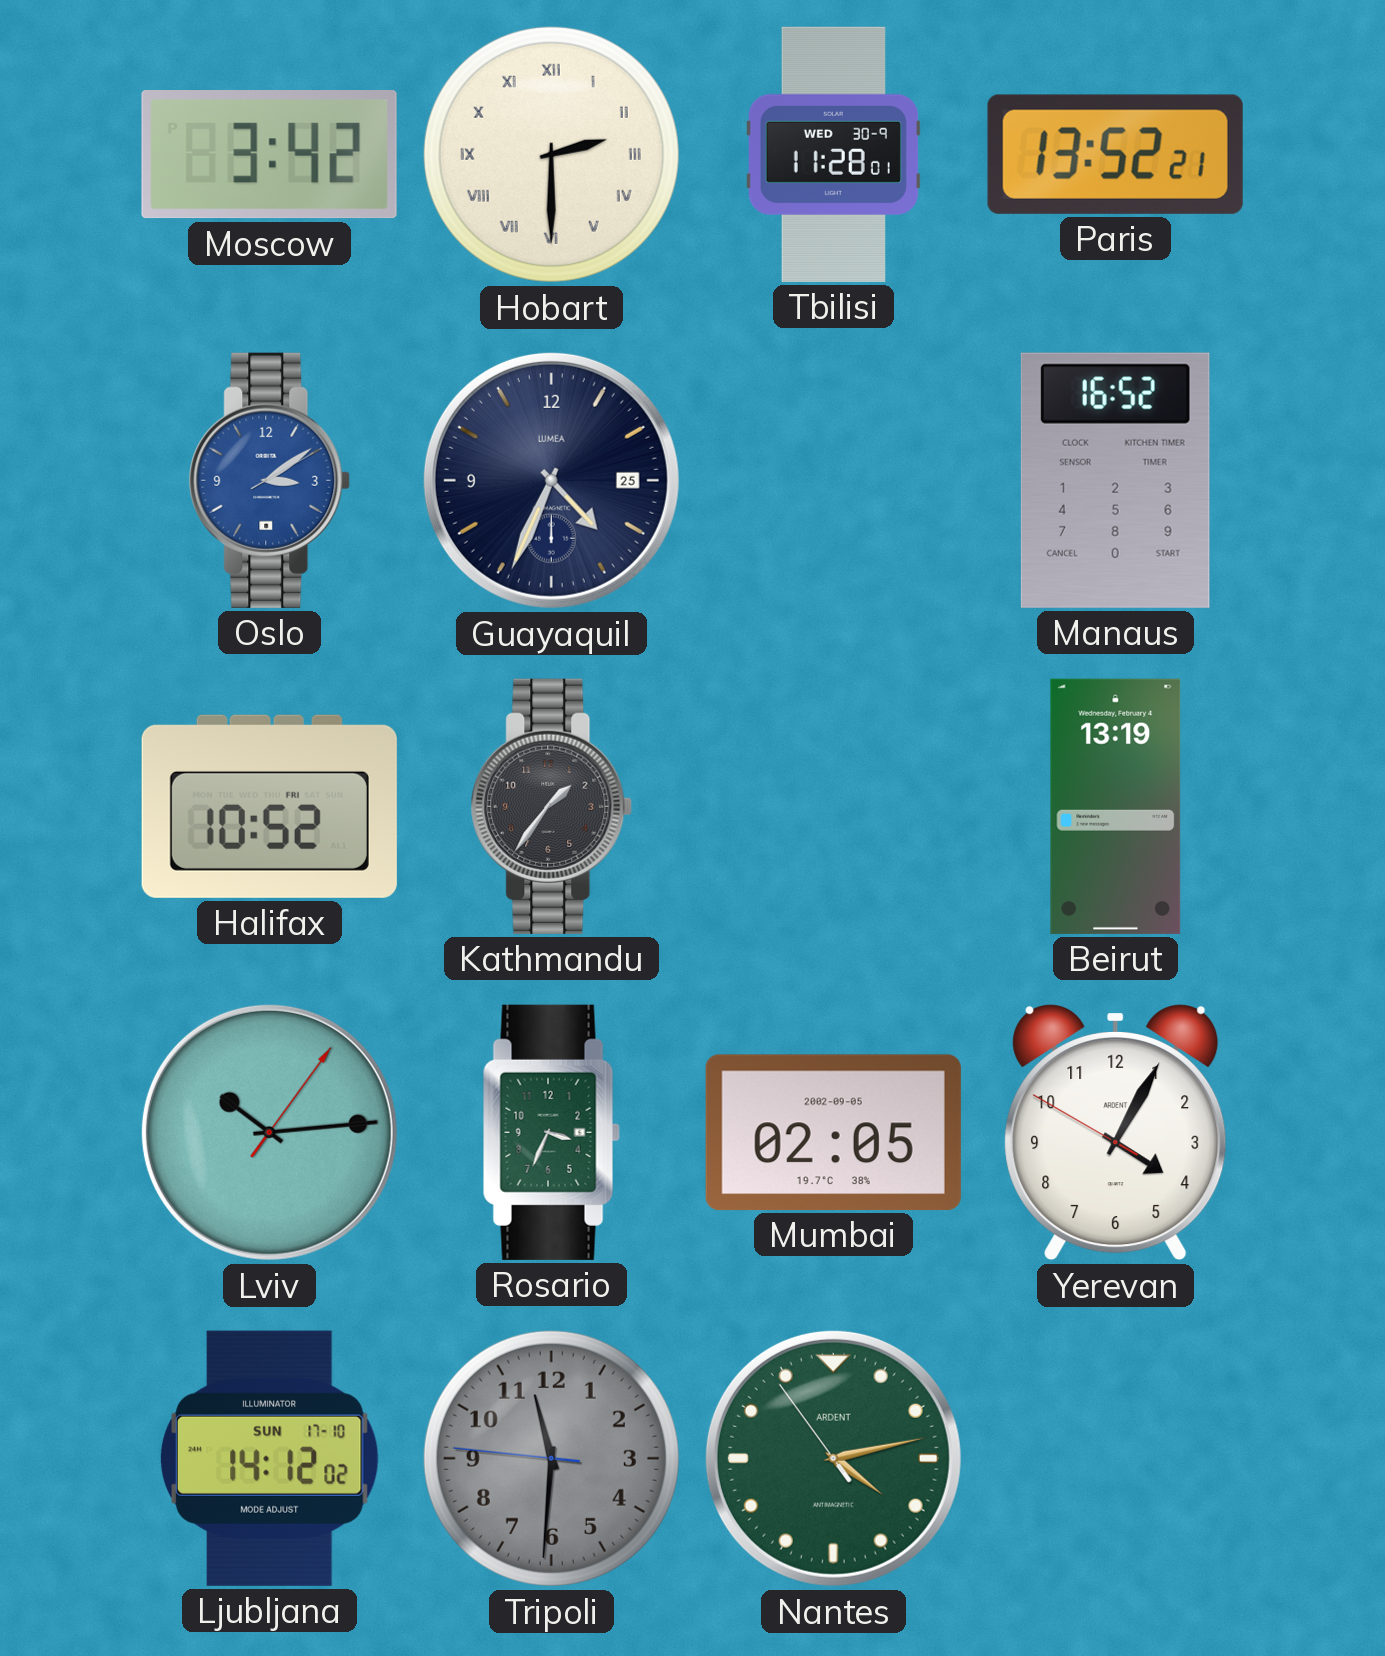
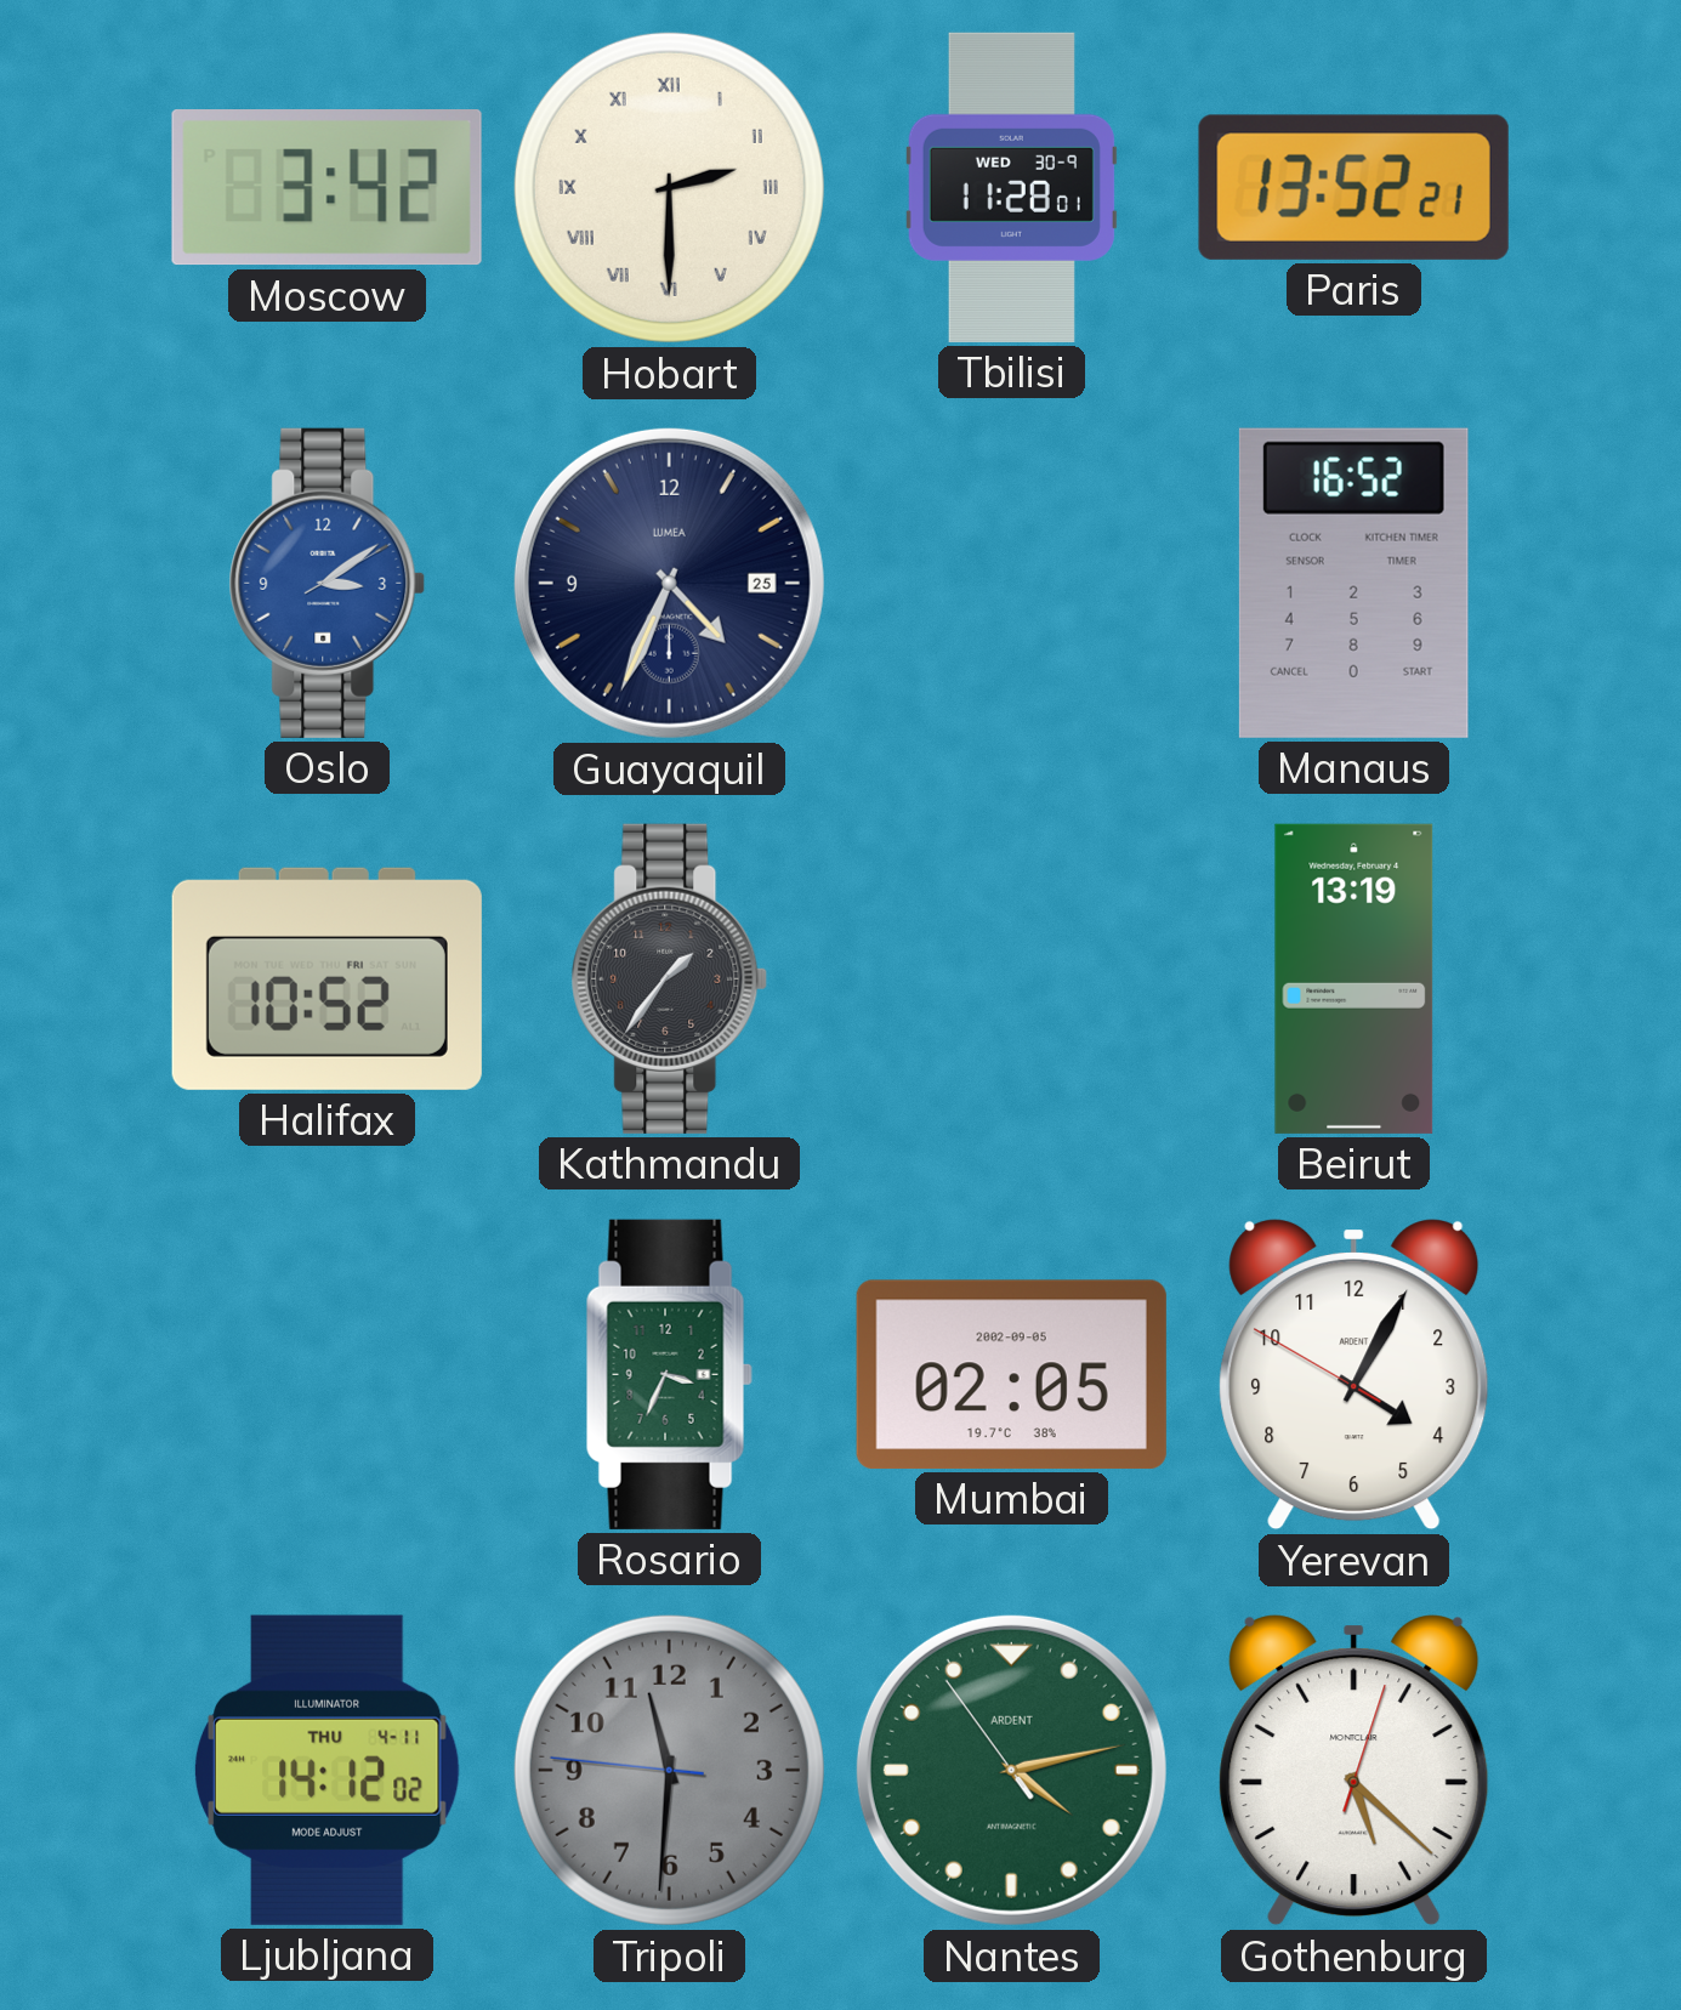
Lviv: 10:14 -> none (269, 1132)
Ljubljana date: SUN 17-10 -> THU 4-11 (326, 1770)
Gothenburg: none -> 5:22 (1355, 1771)
